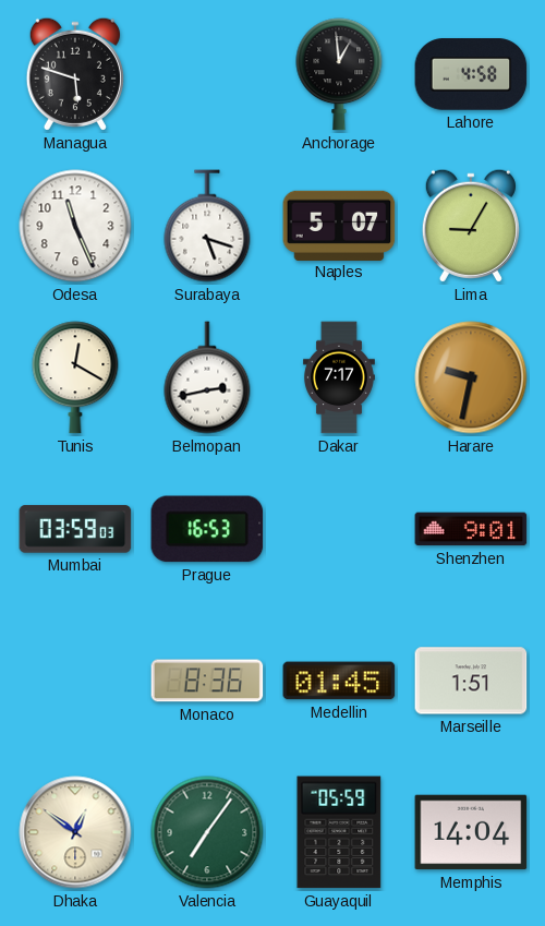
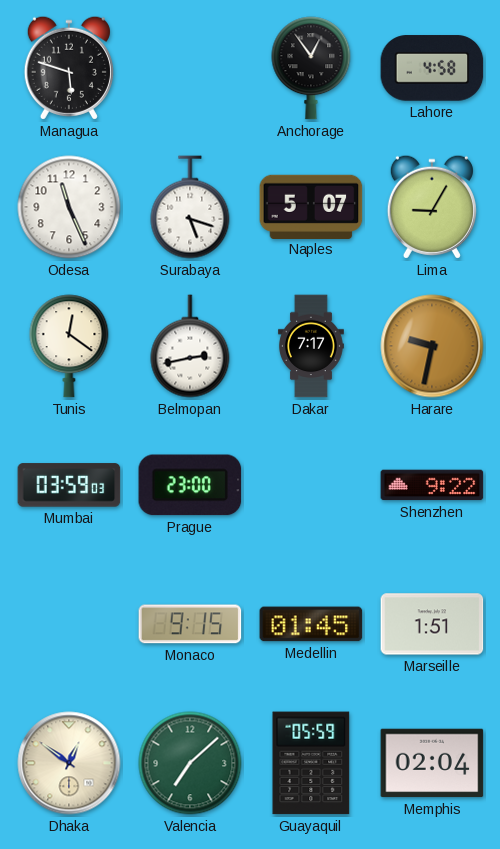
Anchorage: 12:59 -> 12:54 (311, 68)
Tunis: 12:20 -> 12:21 (69, 346)
Prague: 16:53 -> 23:00 (190, 485)
Shenzhen: 9:01 -> 9:22 (432, 485)
Monaco: 8:36 -> 9:15 (190, 624)
Valencia: 7:06 -> 7:08 (190, 763)
Memphis: 14:04 -> 02:04 (432, 763)
